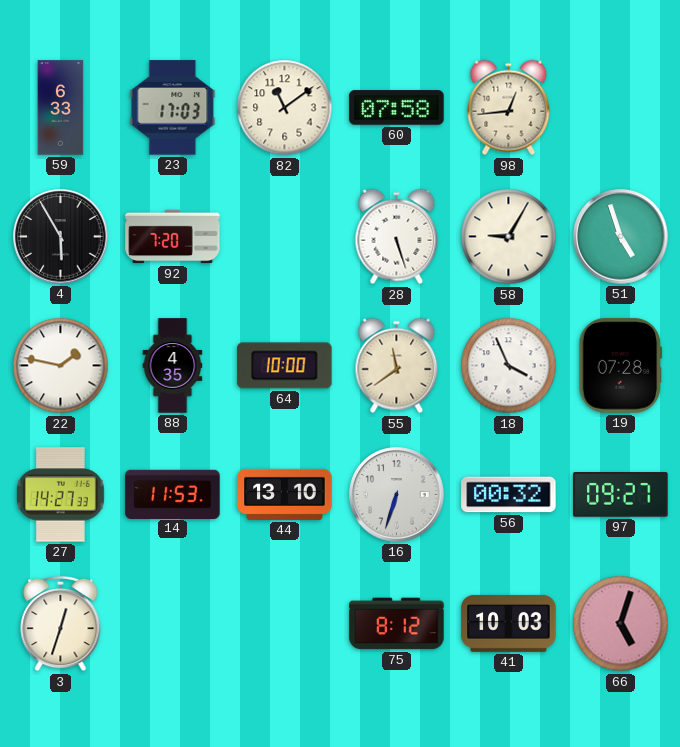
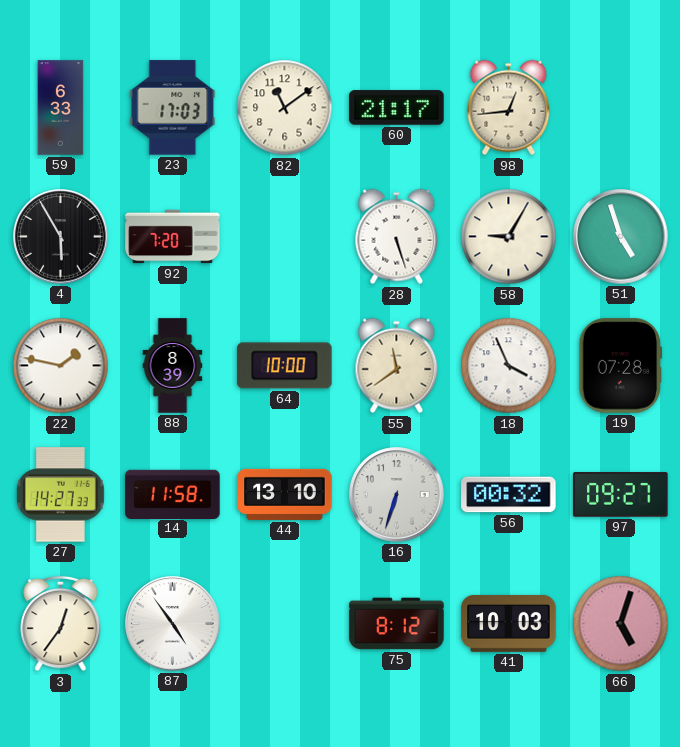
60: 07:58 -> 21:17 (397, 108)
88: 4:35 -> 8:39 (173, 366)
14: 11:53 -> 11:58 (173, 494)
3: 12:33 -> 12:36 (61, 624)
87: none -> 4:54 (173, 624)
